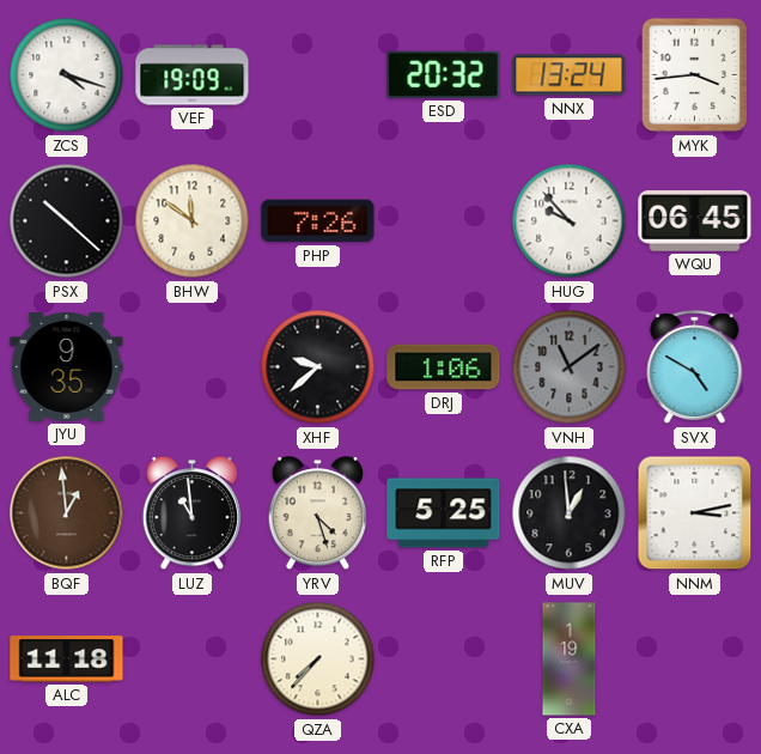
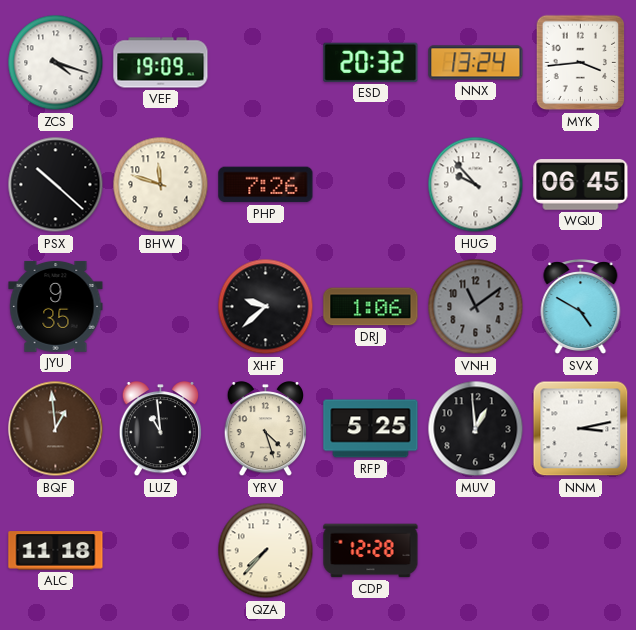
BHW: 11:51 -> 11:48 (161, 185)
CDP: none -> 12:28 (371, 551)
CXA: 1:19 -> none (570, 659)
